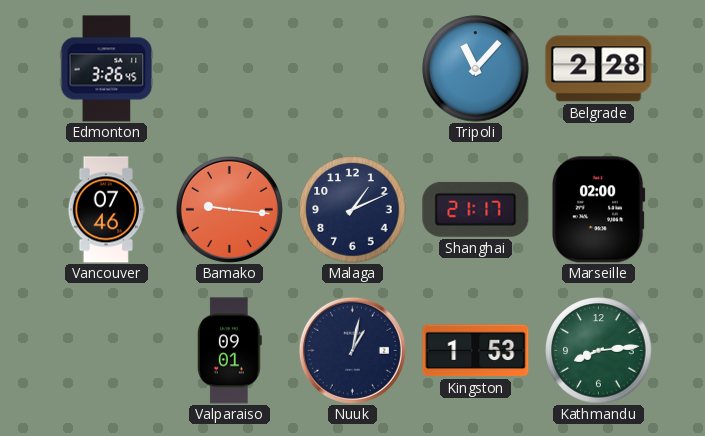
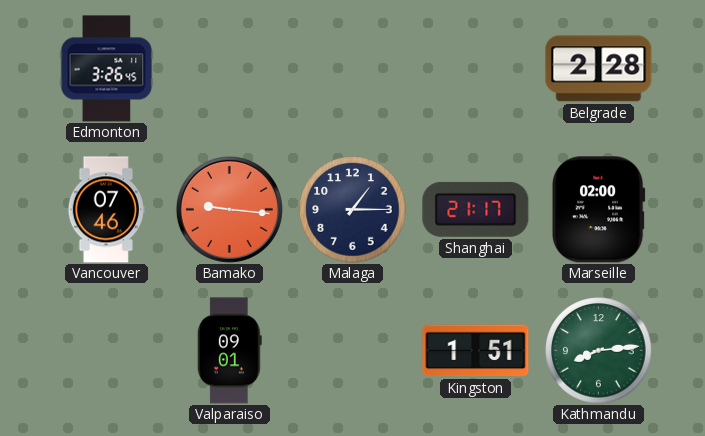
Tripoli: 11:07 -> none (476, 69)
Malaga: 1:11 -> 1:15 (353, 210)
Nuuk: 1:02 -> none (352, 350)
Kingston: 1:53 -> 1:51 (476, 351)
